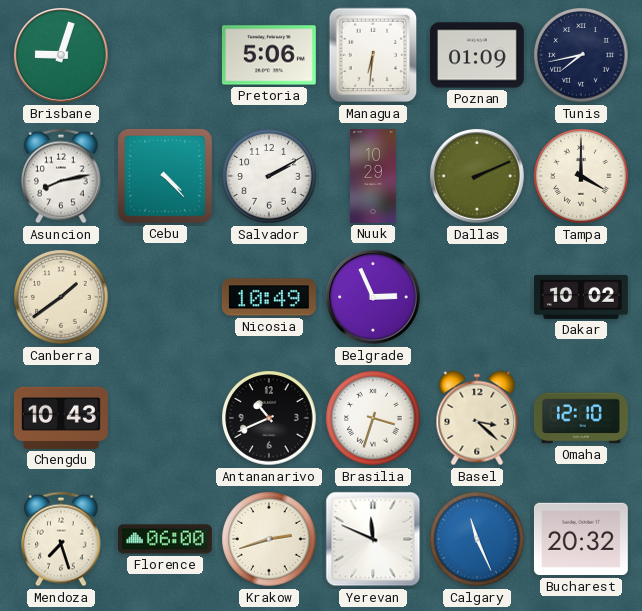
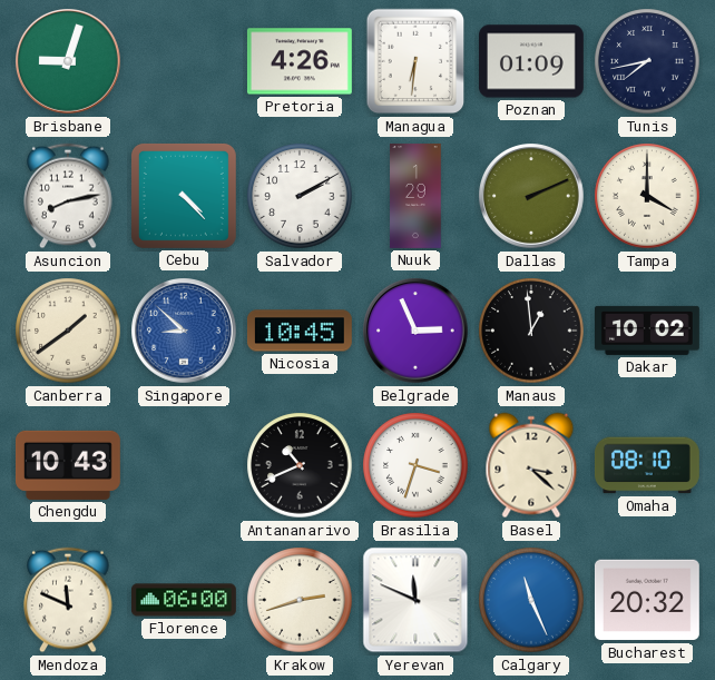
Pretoria: 5:06 -> 4:26 (300, 61)
Nuuk: 10:29 -> 1:29 (415, 197)
Singapore: none -> 8:52 (185, 332)
Nicosia: 10:49 -> 10:45 (300, 331)
Manaus: none -> 12:59 (531, 331)
Omaha: 12:10 -> 08:10 (647, 465)
Mendoza: 7:27 -> 11:49 (68, 600)
